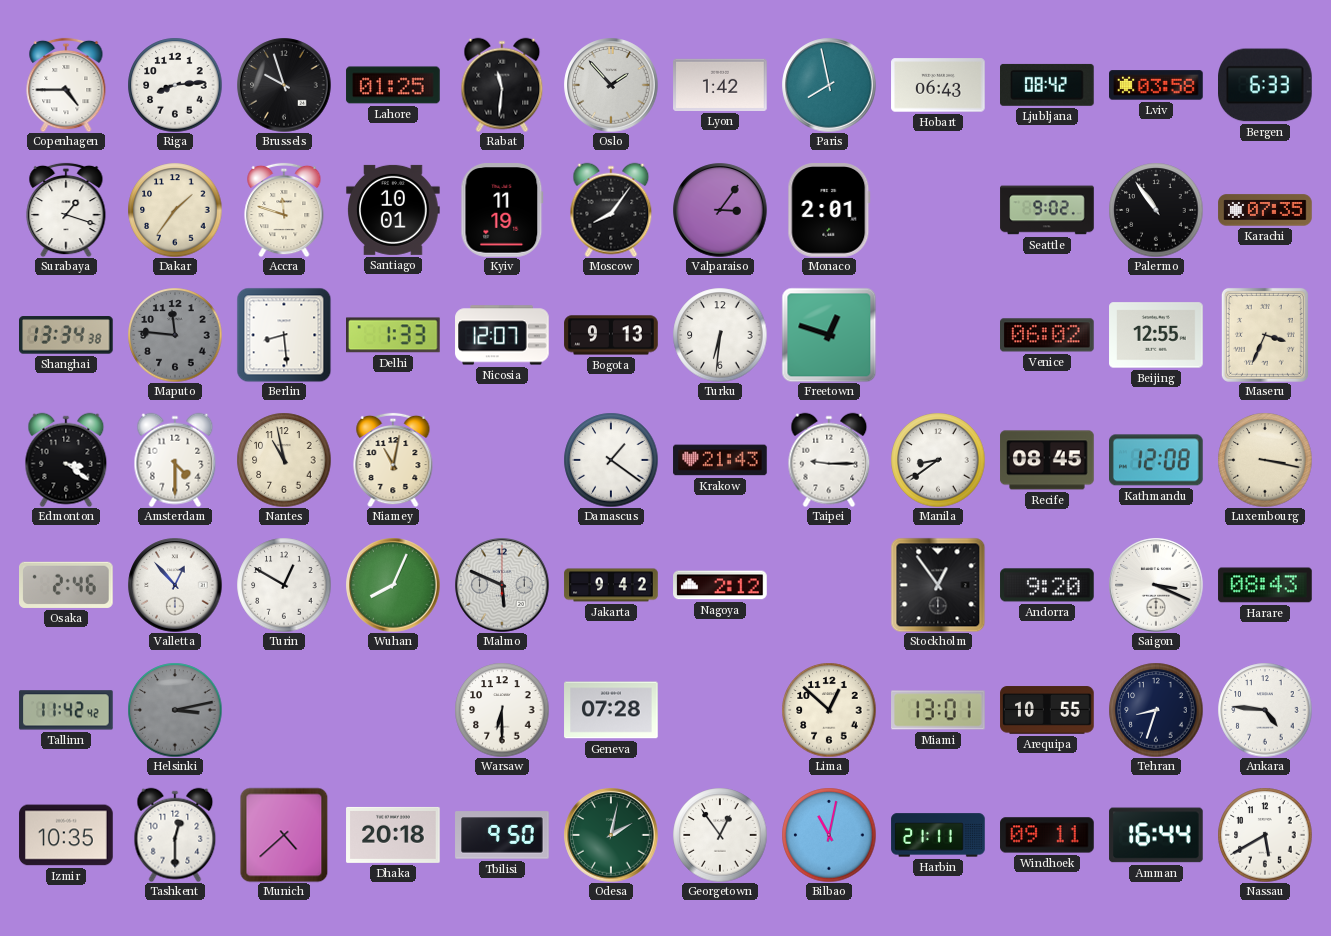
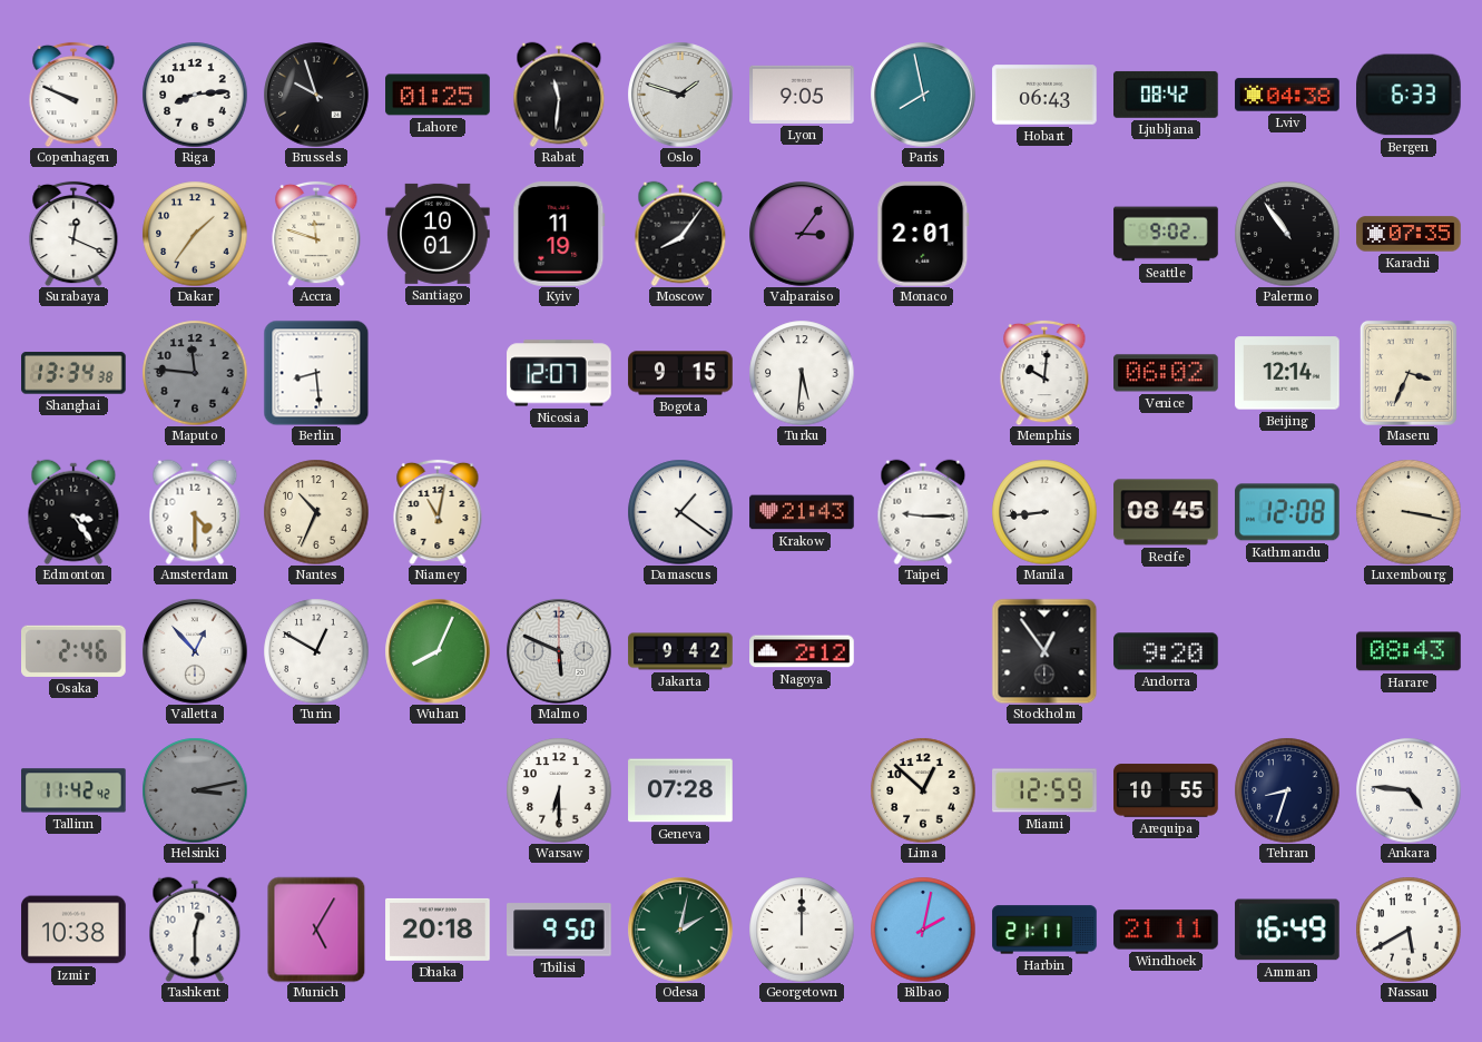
Copenhagen: 4:45 -> 9:49 (73, 95)
Oslo: 1:53 -> 1:48 (680, 95)
Lyon: 1:42 -> 9:05 (802, 95)
Lviv: 03:58 -> 04:38 (1287, 95)
Surabaya: 1:18 -> 12:19 (73, 234)
Delhi: 1:33 -> none (394, 335)
Bogota: 9:13 -> 9:15 (680, 373)
Turku: 6:31 -> 5:31 (802, 373)
Freetown: 12:48 -> none (829, 335)
Memphis: none -> 10:01 (1044, 373)
Beijing: 12:55 -> 12:14 (1287, 373)
Edmonton: 3:21 -> 3:24 (73, 512)
Nantes: 10:58 -> 10:34 (316, 512)
Manila: 8:39 -> 8:44 (1044, 512)
Saigon: 3:19 -> none (1156, 585)
Miami: 13:01 -> 12:59 (1044, 790)
Izmir: 10:35 -> 10:38 (73, 930)
Munich: 4:38 -> 5:05 (316, 930)
Georgetown: 12:54 -> 12:00 (802, 930)
Bilbao: 11:02 -> 2:02 (923, 930)
Windhoek: 09:11 -> 21:11 (1166, 930)
Amman: 16:44 -> 16:49 (1287, 930)
